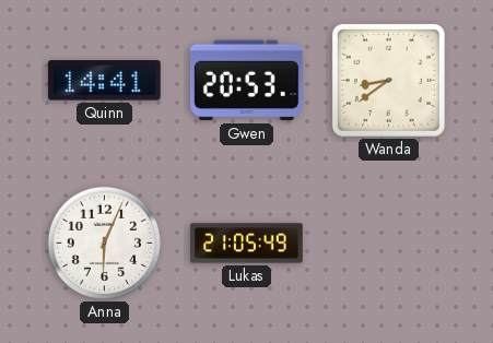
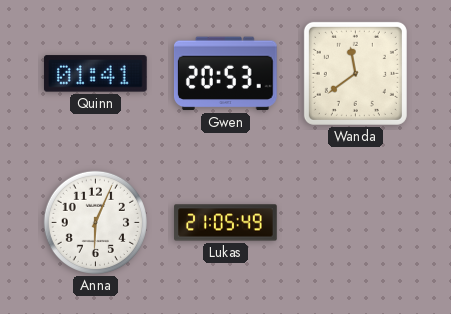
Quinn: 14:41 -> 01:41 (95, 74)
Wanda: 8:39 -> 11:39 (355, 73)
